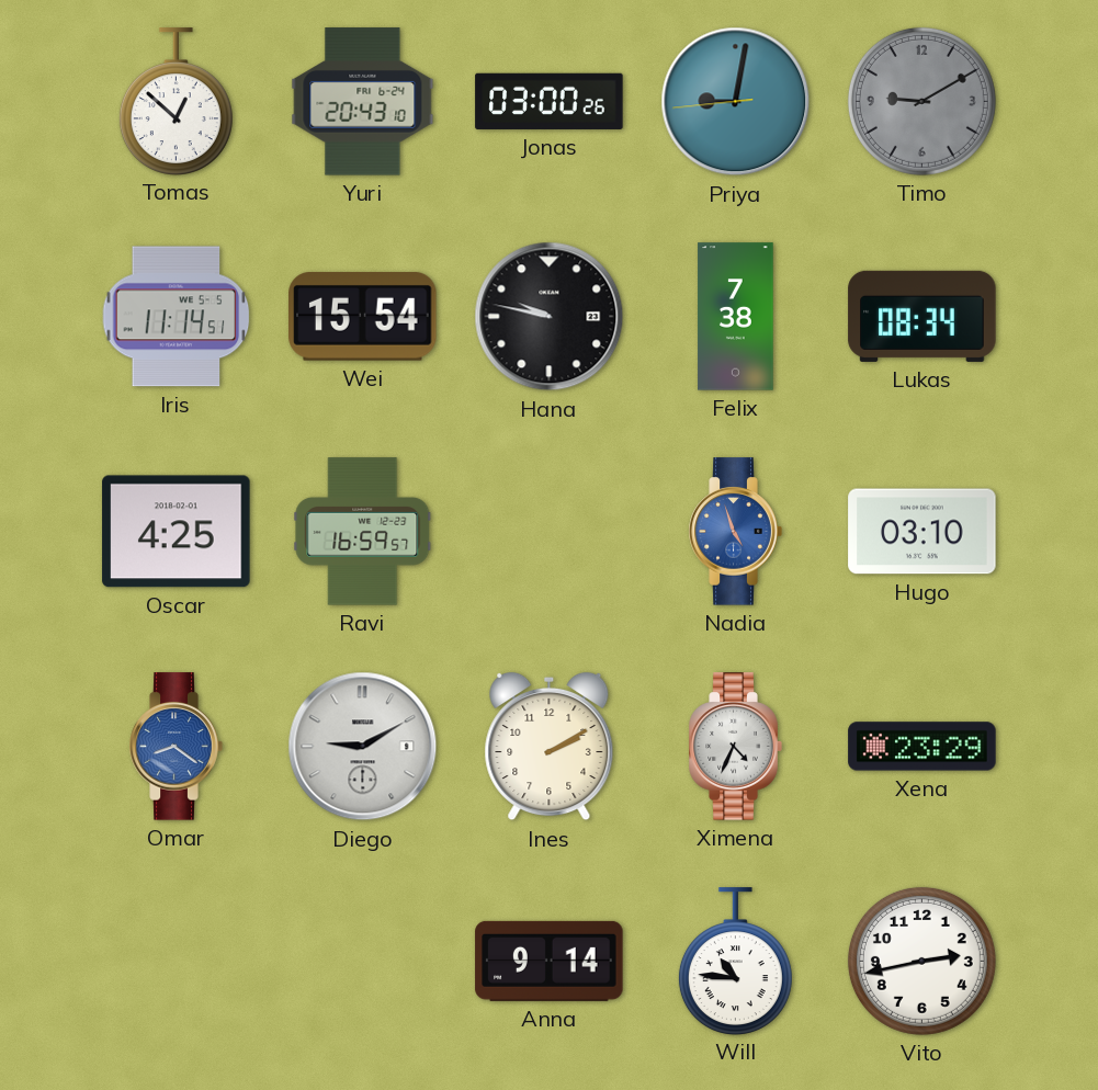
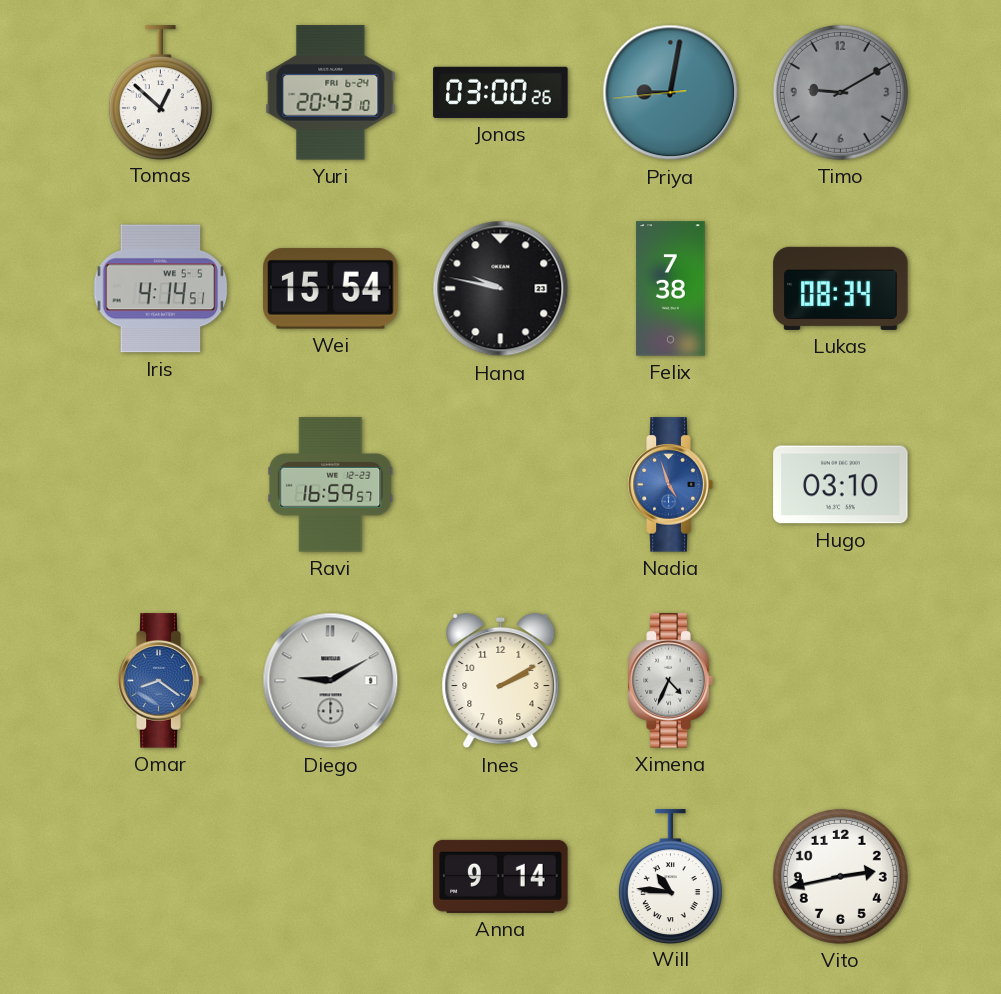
Iris: 11:14 -> 4:14 (161, 289)
Oscar: 4:25 -> none (177, 532)
Xena: 23:29 -> none (922, 747)
